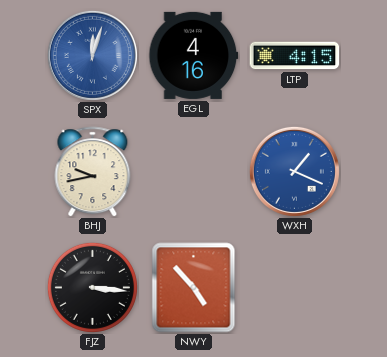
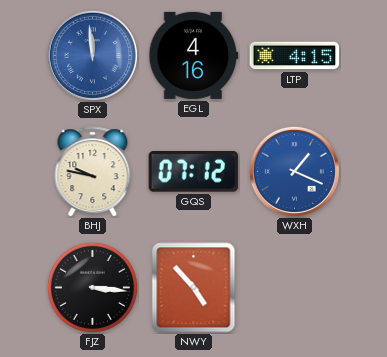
SPX: 12:03 -> 11:59 (92, 55)
BHJ: 9:43 -> 9:47 (93, 172)
GQS: none -> 07:12 (194, 172)
